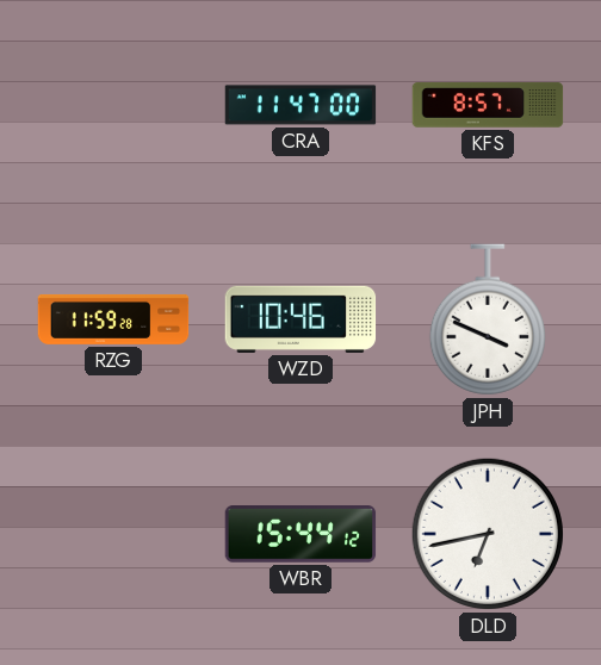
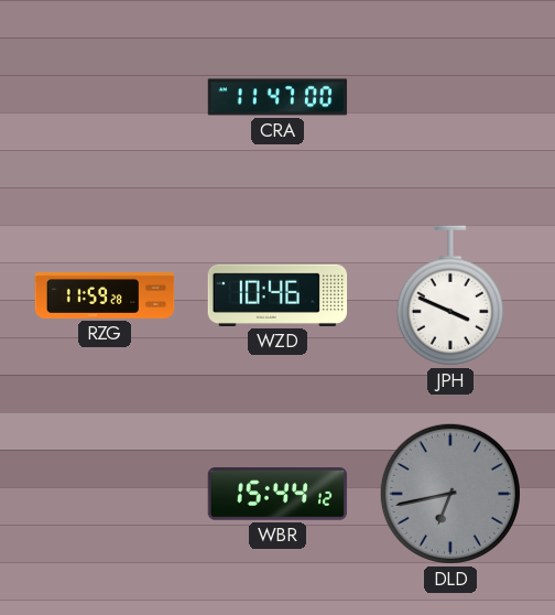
KFS: 8:57 -> none (488, 105)
DLD dial: white -> grey (450, 494)
